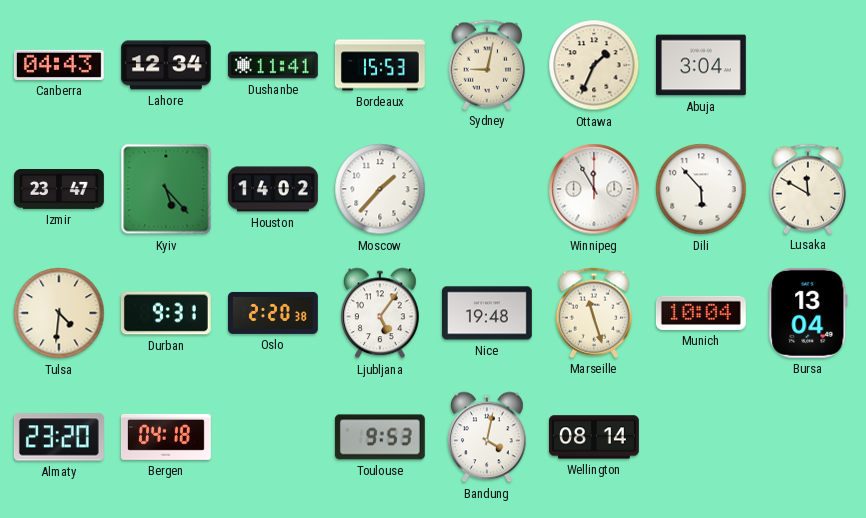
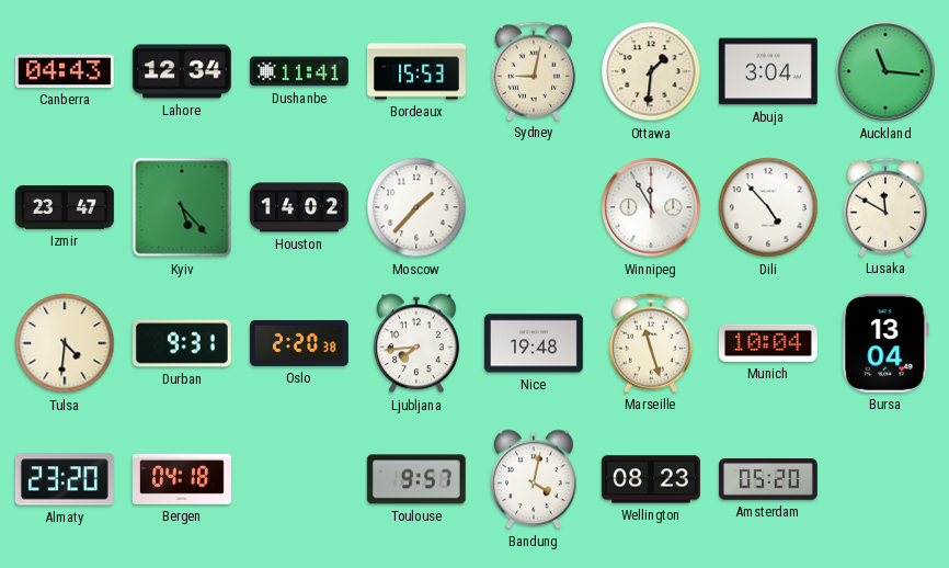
Ottawa: 1:34 -> 1:31 (651, 71)
Auckland: none -> 11:16 (885, 71)
Dili: 5:53 -> 4:53 (768, 207)
Ljubljana: 5:06 -> 7:44 (418, 343)
Toulouse: 9:53 -> 9:57 (416, 479)
Wellington: 08:14 -> 08:23 (651, 479)
Amsterdam: none -> 05:20 (769, 479)
